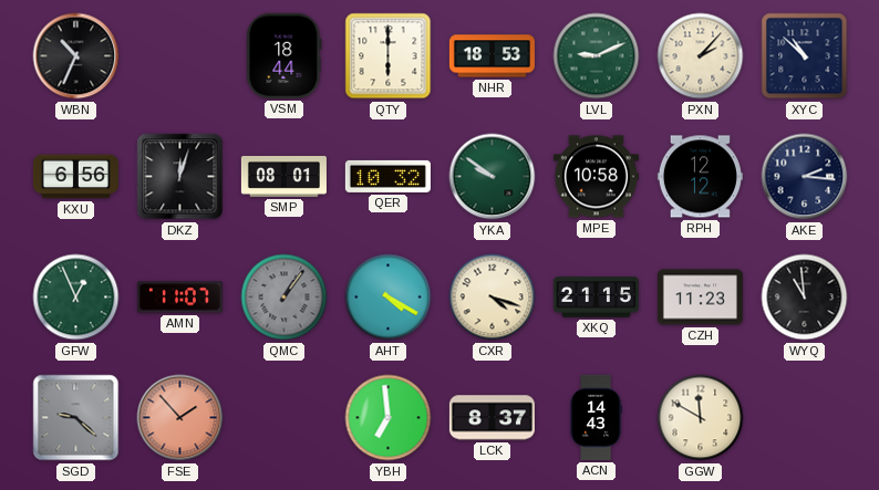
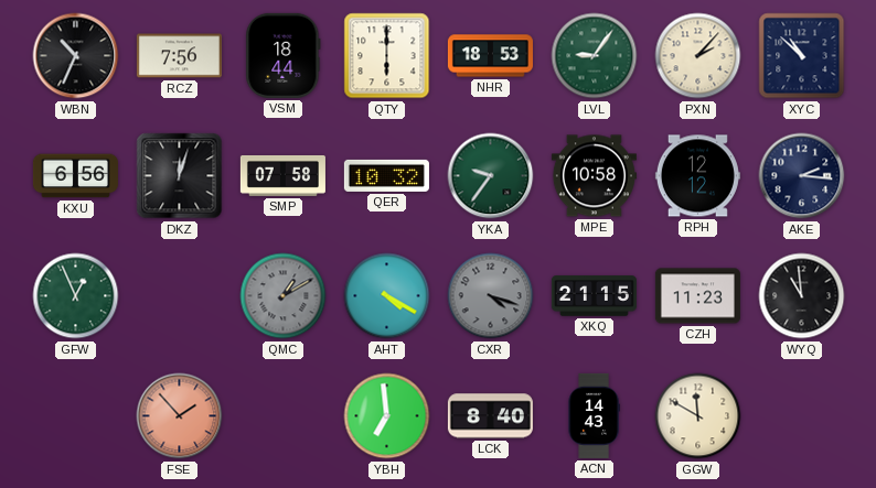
RCZ: none -> 7:56 (179, 56)
LVL: 9:11 -> 9:06 (595, 56)
SMP: 08:01 -> 07:58 (282, 175)
YKA: 9:51 -> 9:36 (491, 176)
AMN: 11:07 -> none (179, 298)
QMC: 1:06 -> 1:10 (284, 296)
CXR dial: cream -> grey (491, 296)
SGD: 9:22 -> none (76, 418)
LCK: 8:37 -> 8:40 (490, 416)
